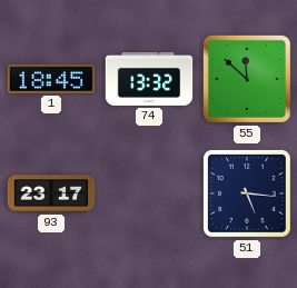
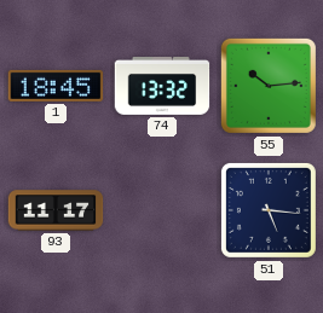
55: 11:52 -> 10:14 (269, 86)
93: 23:17 -> 11:17 (56, 210)
